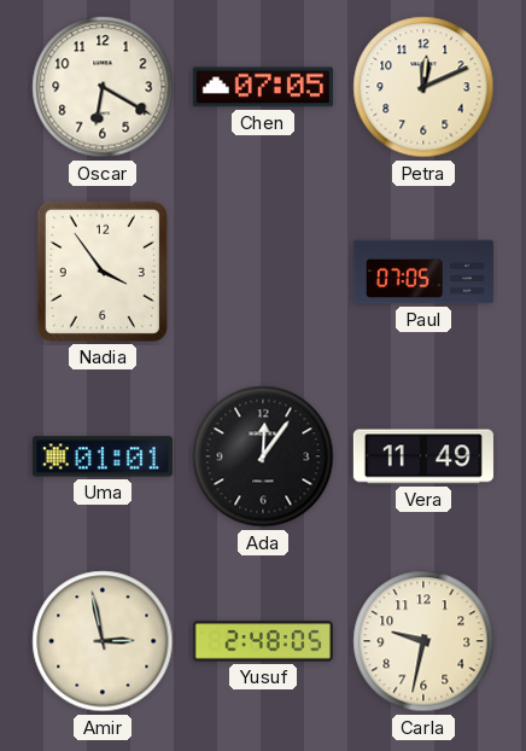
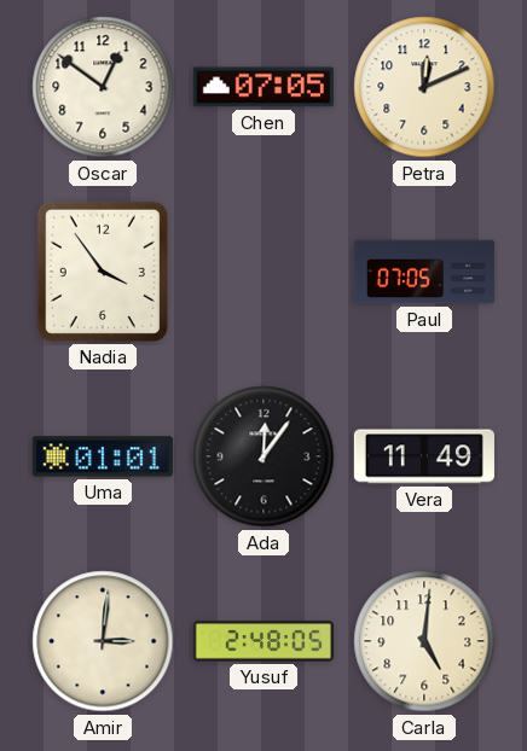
Oscar: 6:20 -> 12:51 (103, 87)
Amir: 2:58 -> 3:01 (103, 641)
Carla: 9:32 -> 5:01 (424, 641)
